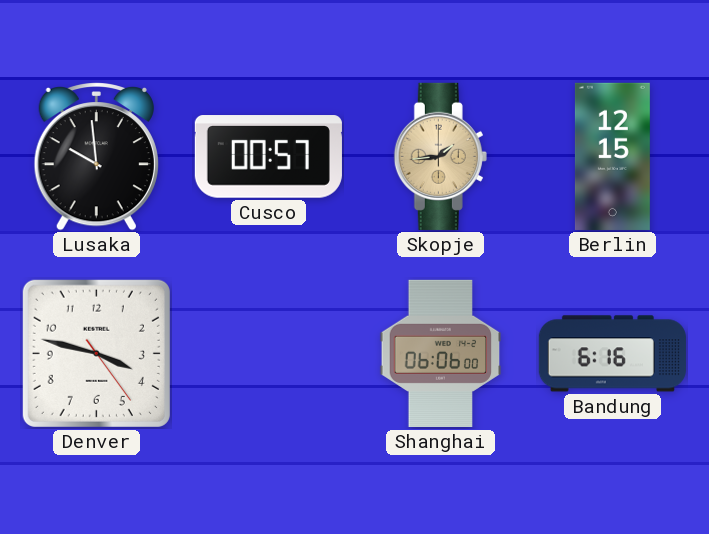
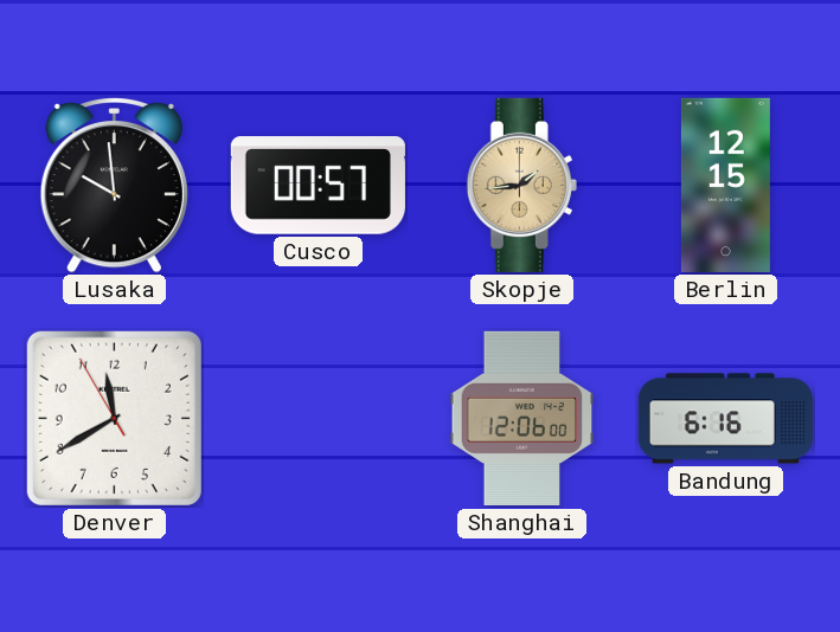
Denver: 3:47 -> 11:39 (114, 418)
Shanghai: 06:06 -> 12:06 (522, 418)
